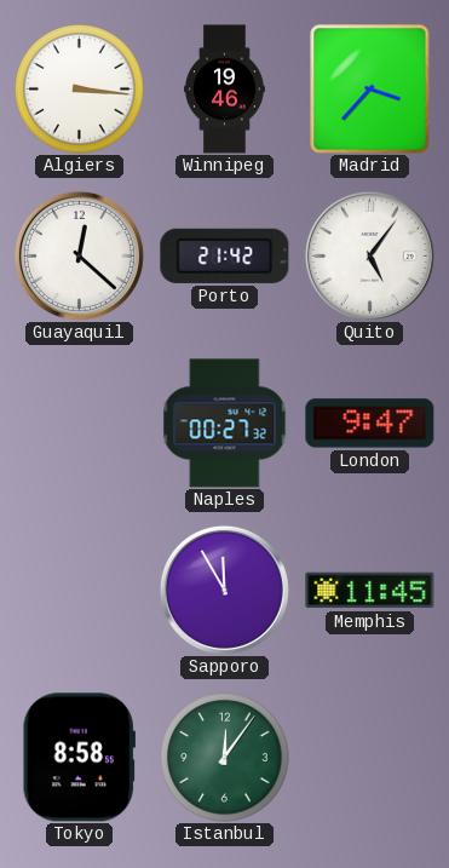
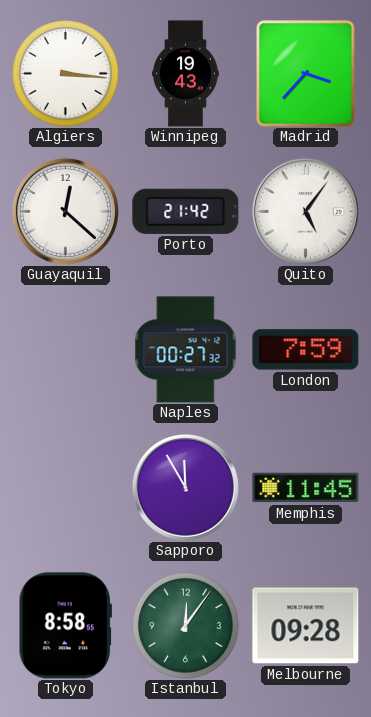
Winnipeg: 19:46 -> 19:43 (186, 74)
London: 9:47 -> 7:59 (306, 350)
Melbourne: none -> 09:28 (306, 626)
